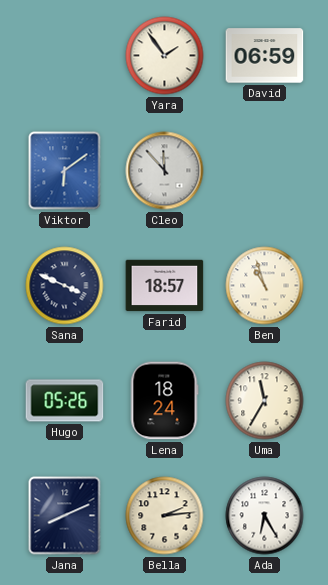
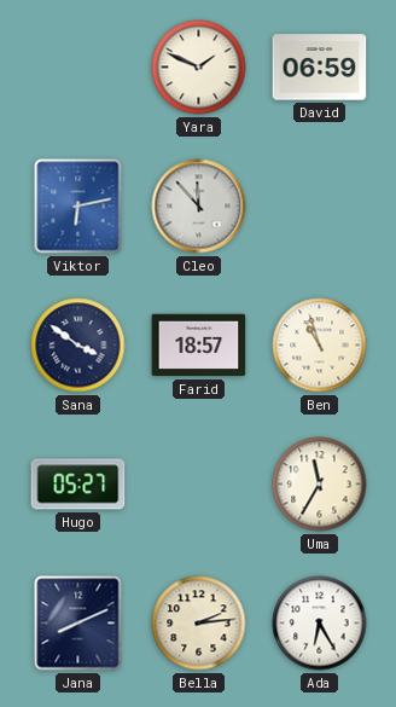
Yara: 1:54 -> 1:49 (199, 68)
Viktor: 6:09 -> 6:13 (78, 207)
Sana: 3:49 -> 3:51 (78, 346)
Hugo: 05:26 -> 05:27 (78, 485)
Lena: 18:24 -> none (164, 401)
